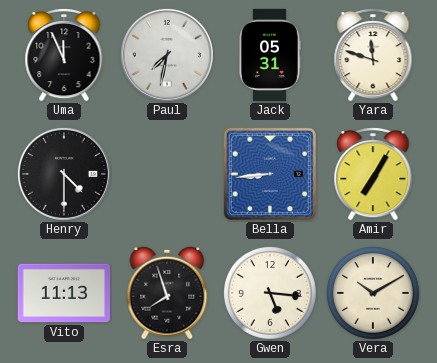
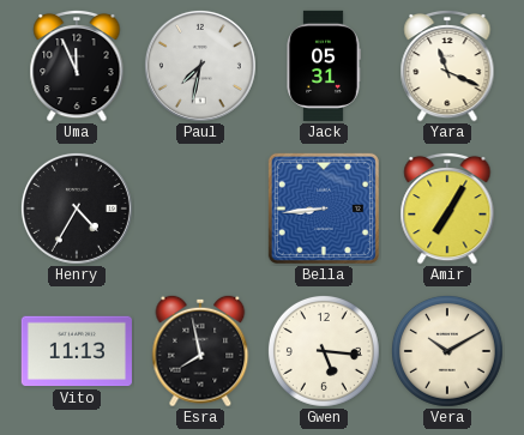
Yara: 11:48 -> 11:19 (447, 66)
Henry: 4:30 -> 4:35 (77, 209)
Esra: 7:57 -> 7:58 (200, 351)
